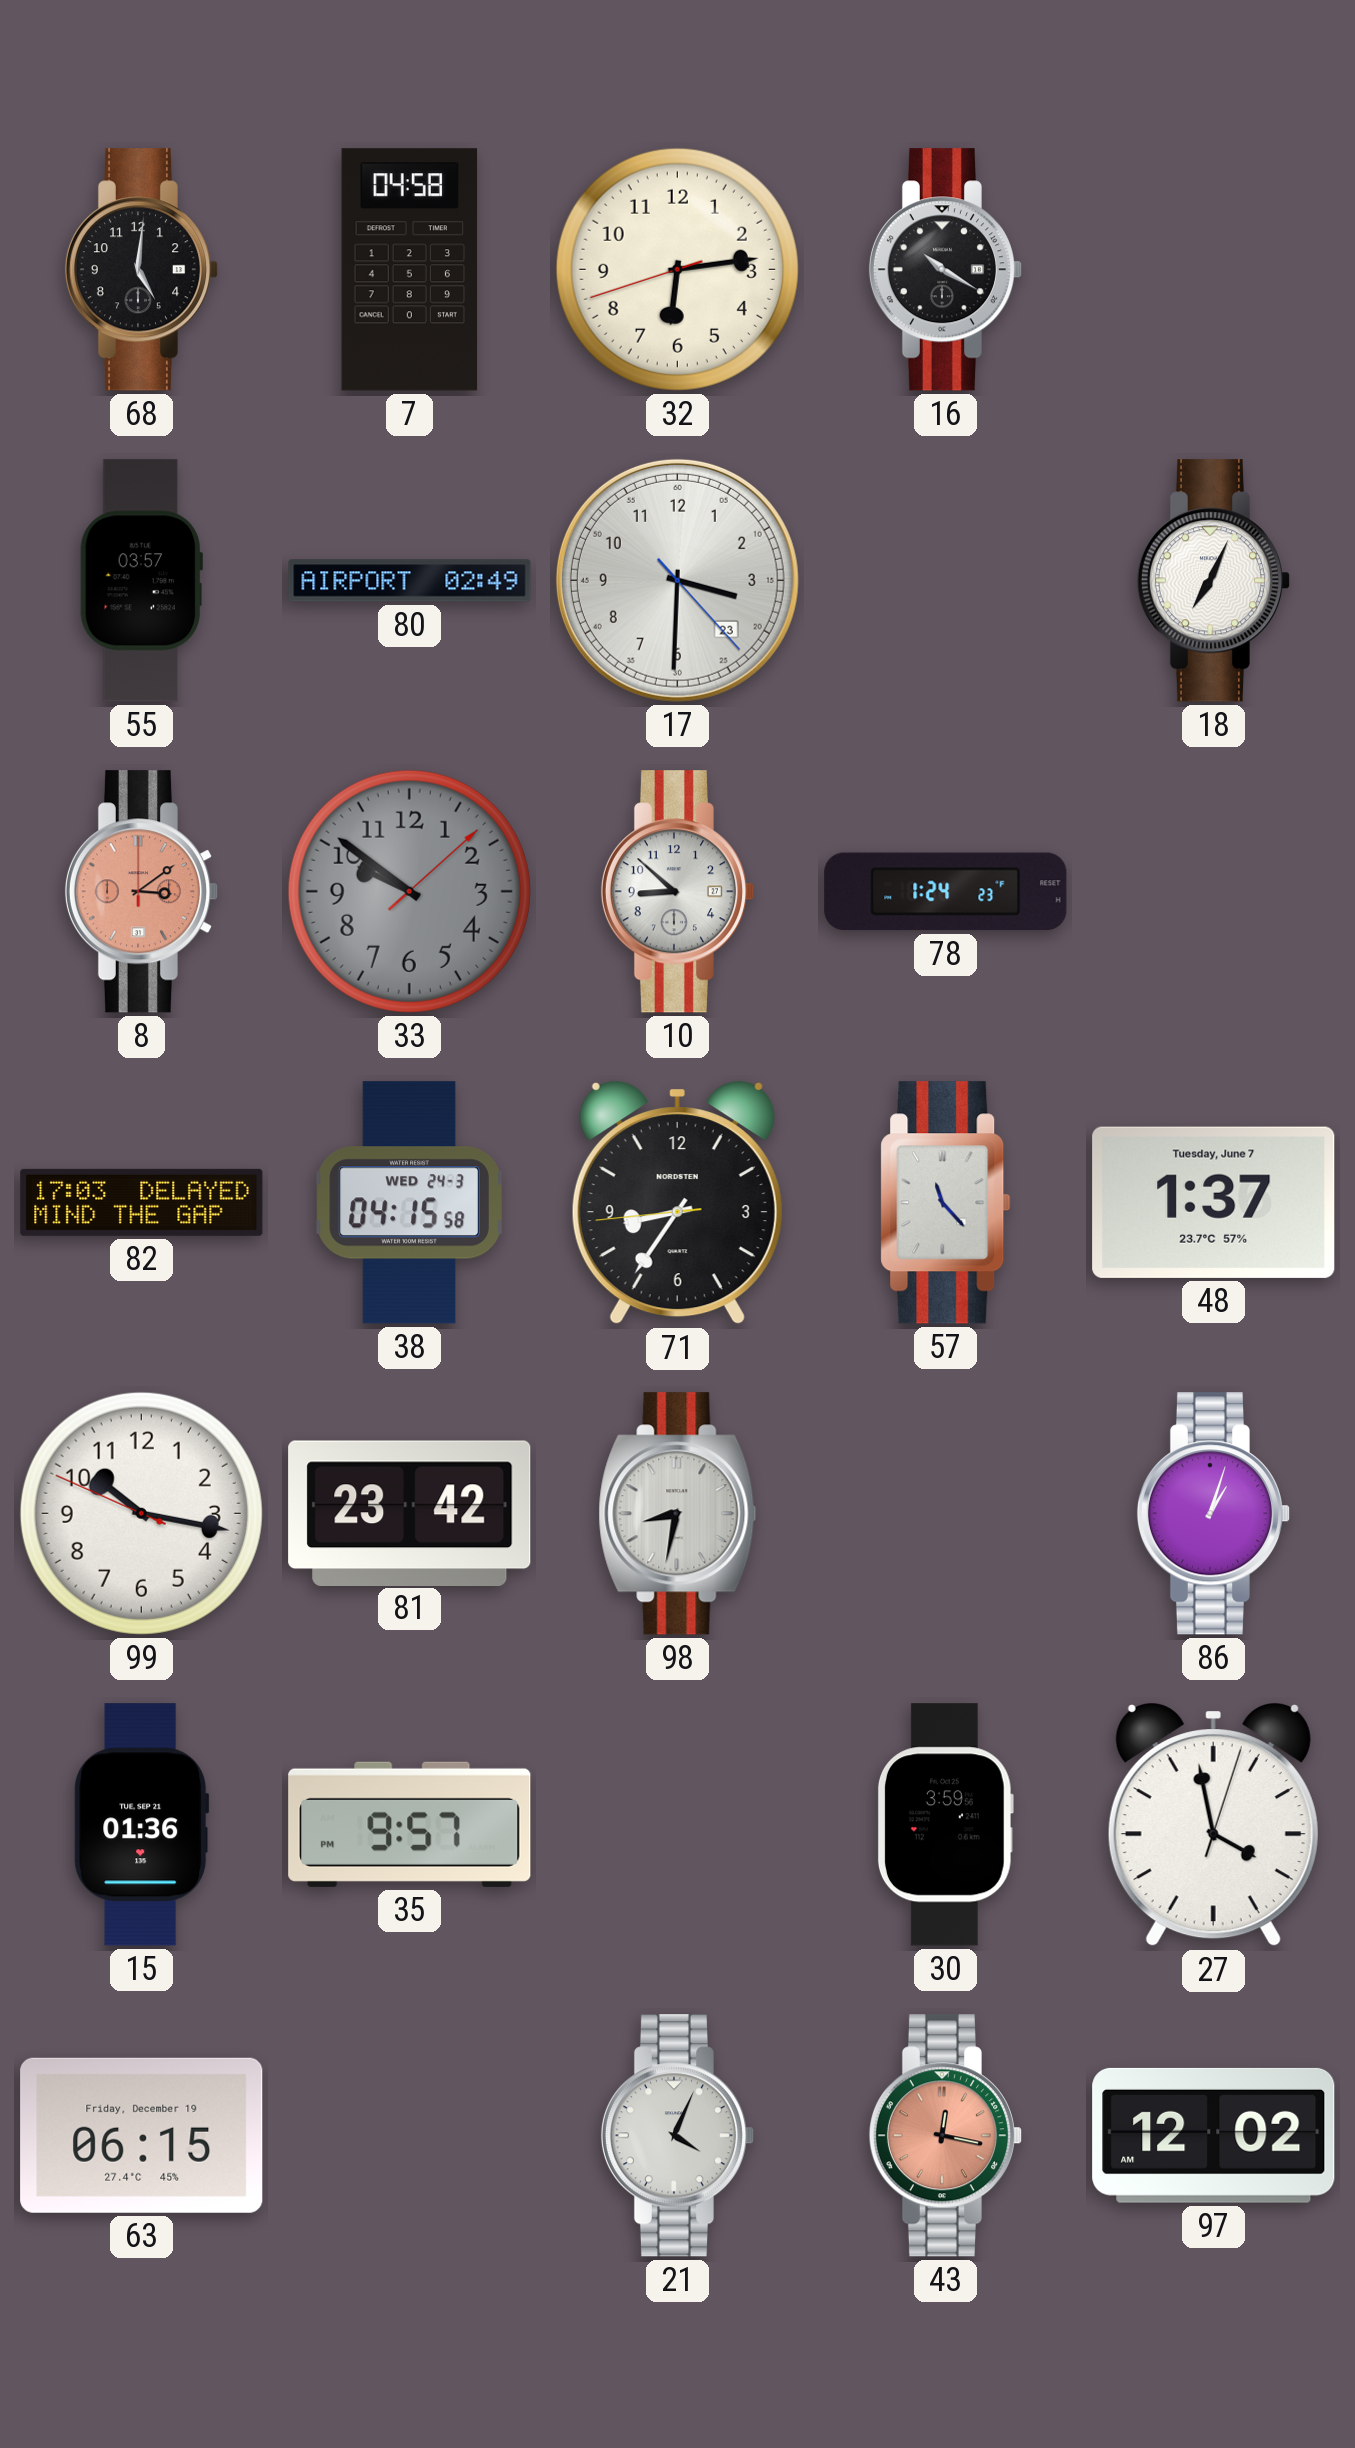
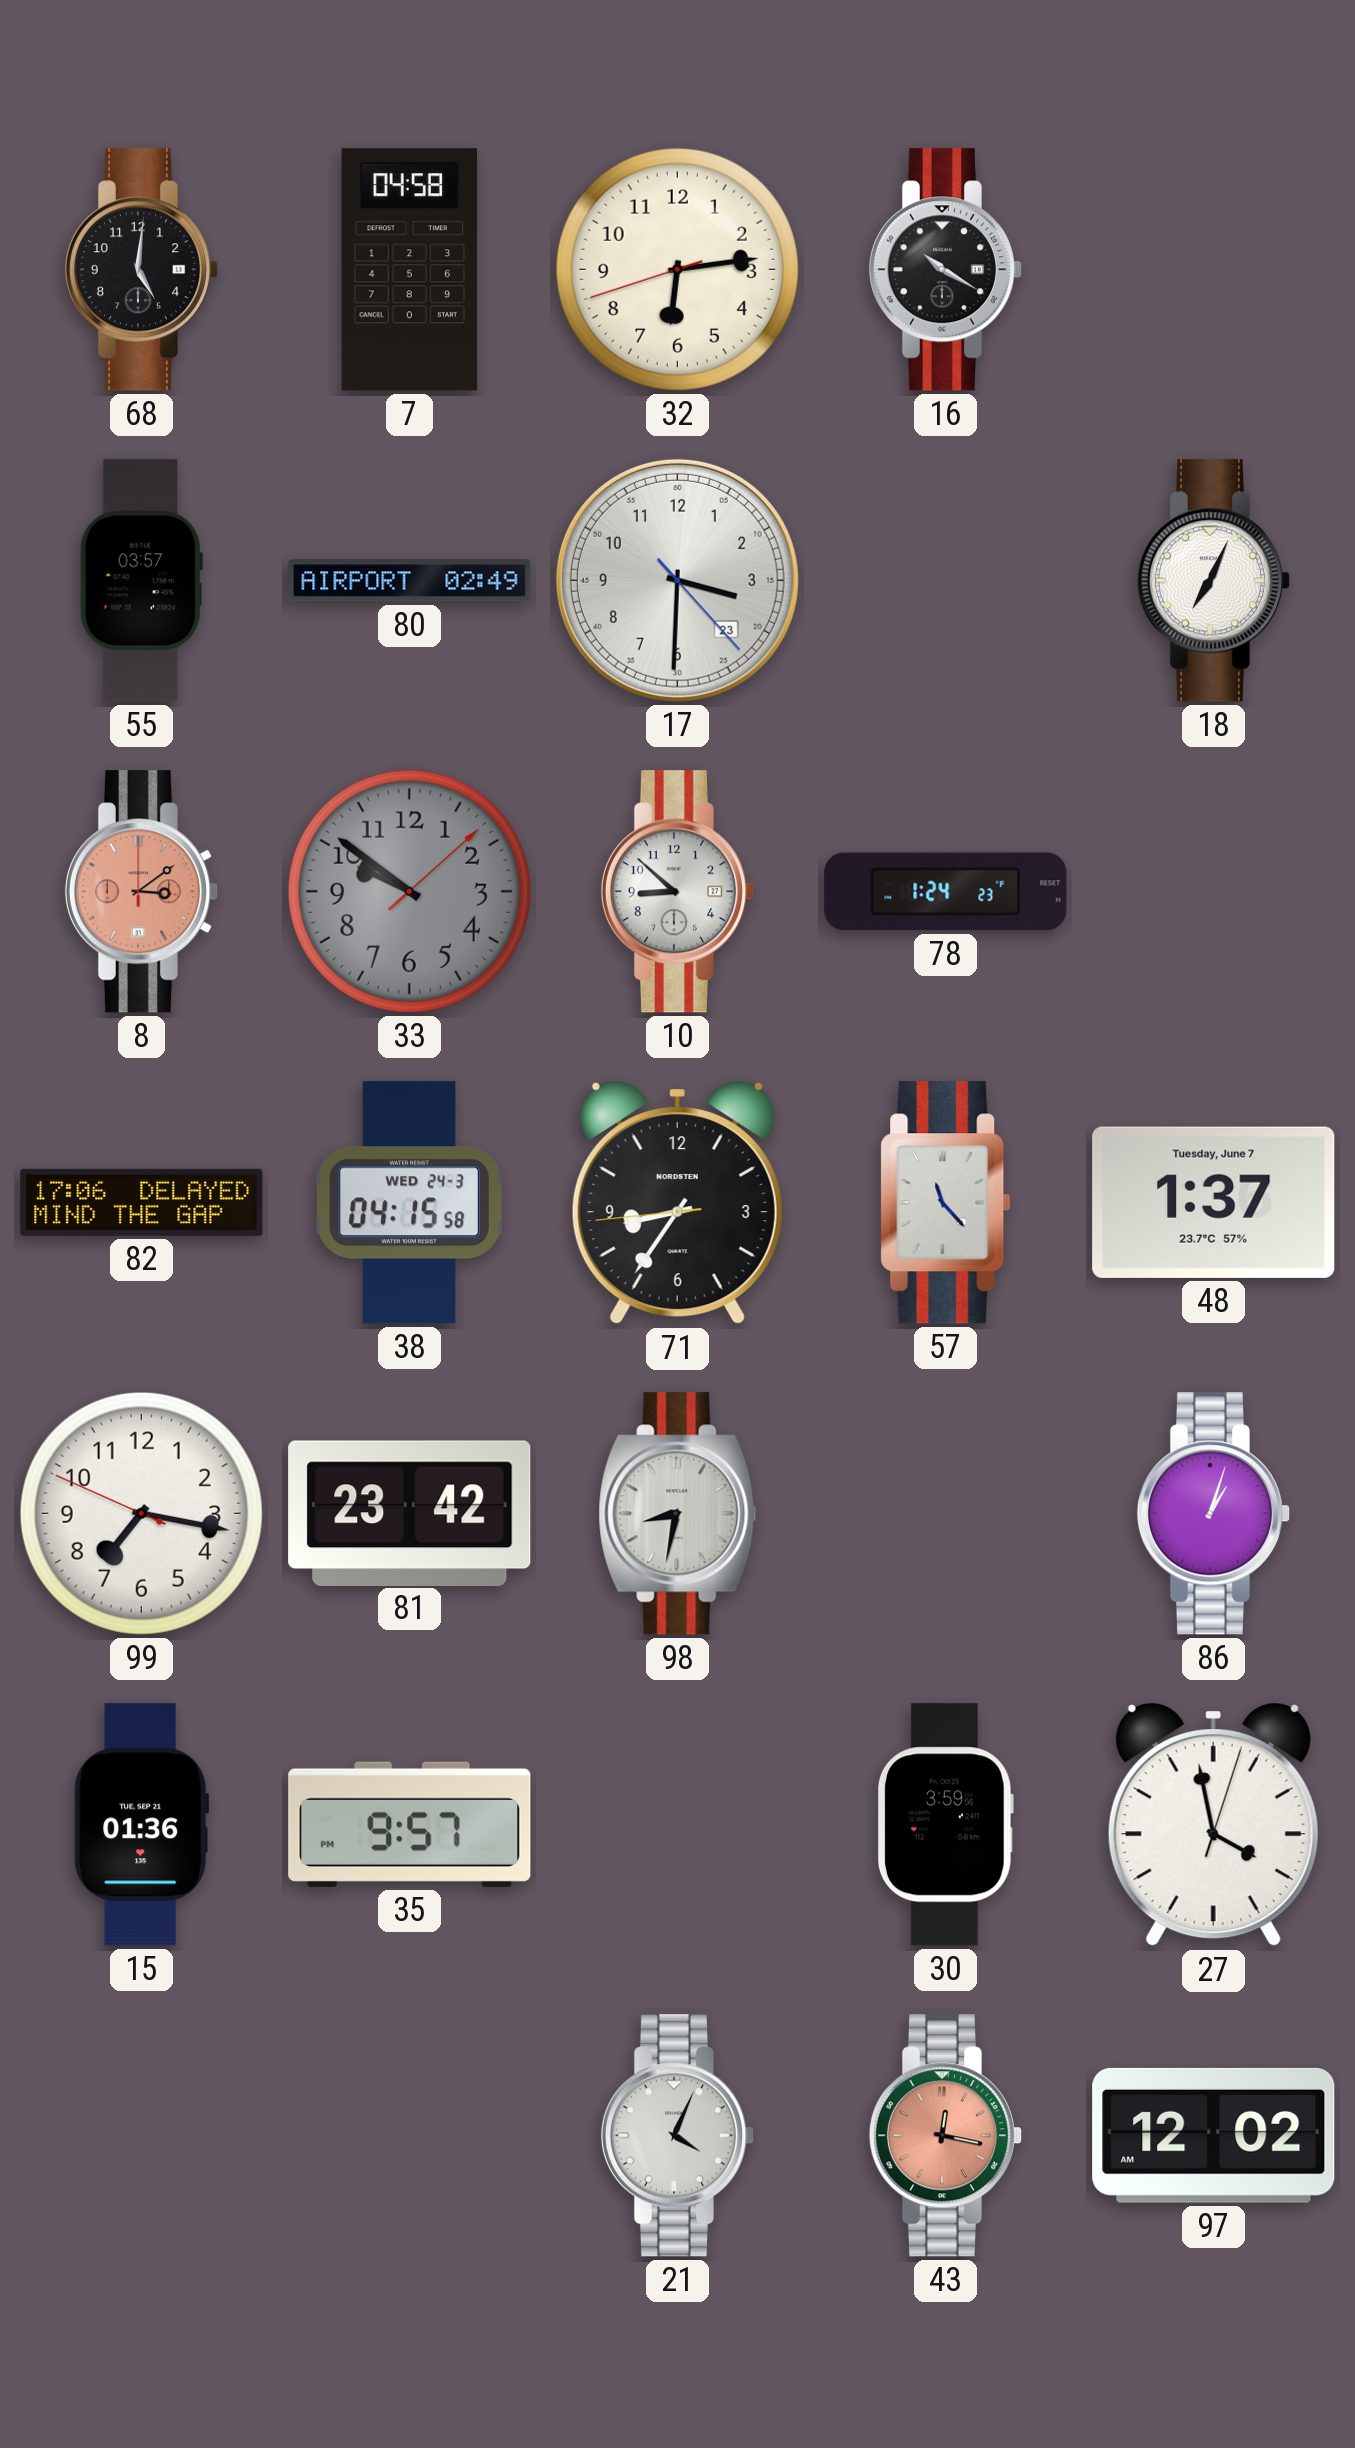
82: 17:03 -> 17:06 (142, 1202)
99: 10:16 -> 7:16 (141, 1513)
63: 06:15 -> none (142, 2135)
